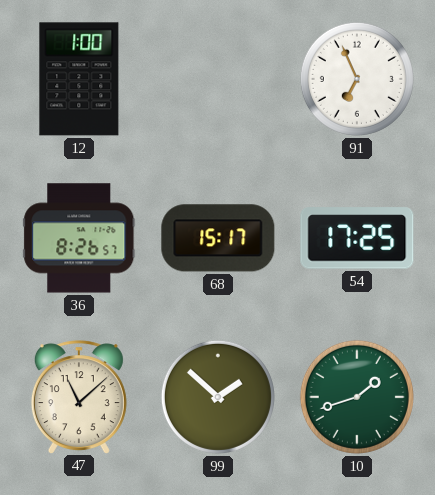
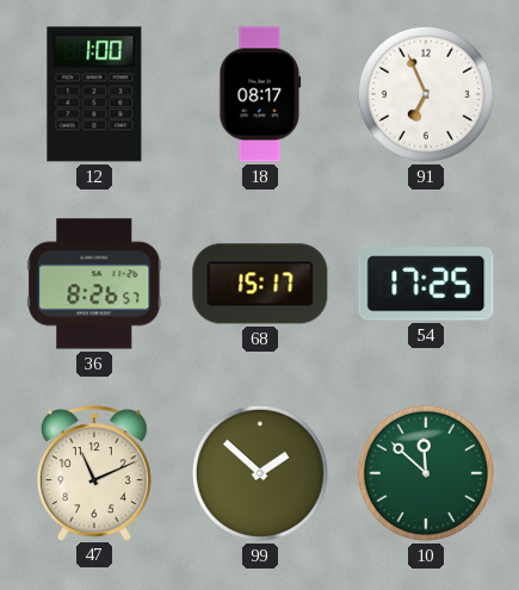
18: none -> 08:17 (260, 94)
47: 11:08 -> 11:11 (94, 473)
10: 1:42 -> 11:52 (426, 473)
